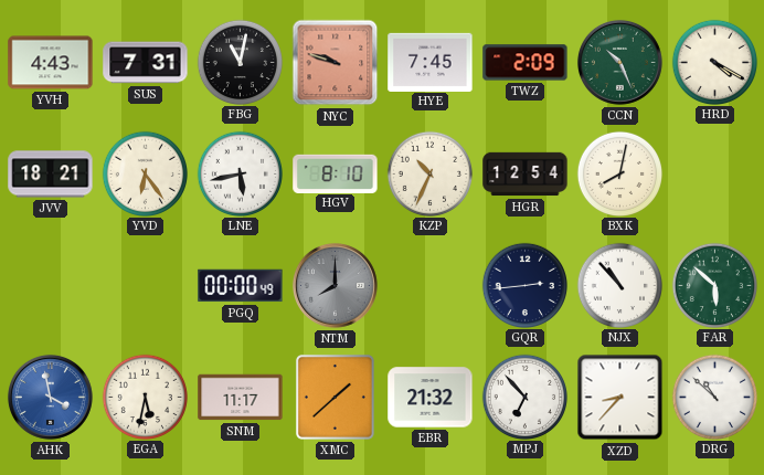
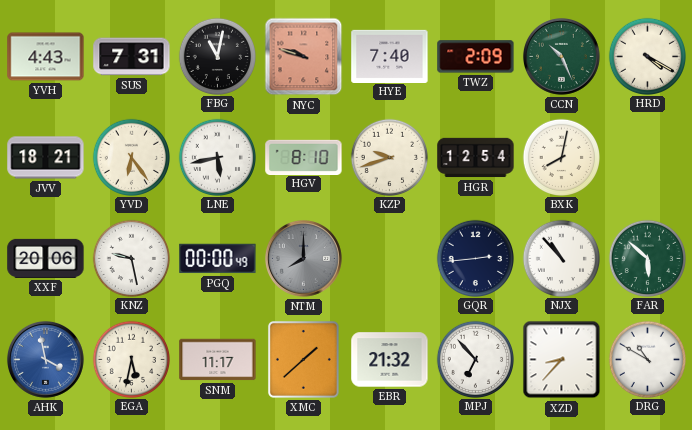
HYE: 7:45 -> 7:40 (390, 56)
KZP: 10:34 -> 9:42 (389, 157)
XXF: none -> 20:06 (46, 258)
KNZ: none -> 9:28 (131, 258)
DRG: 10:52 -> 10:50 (647, 359)
